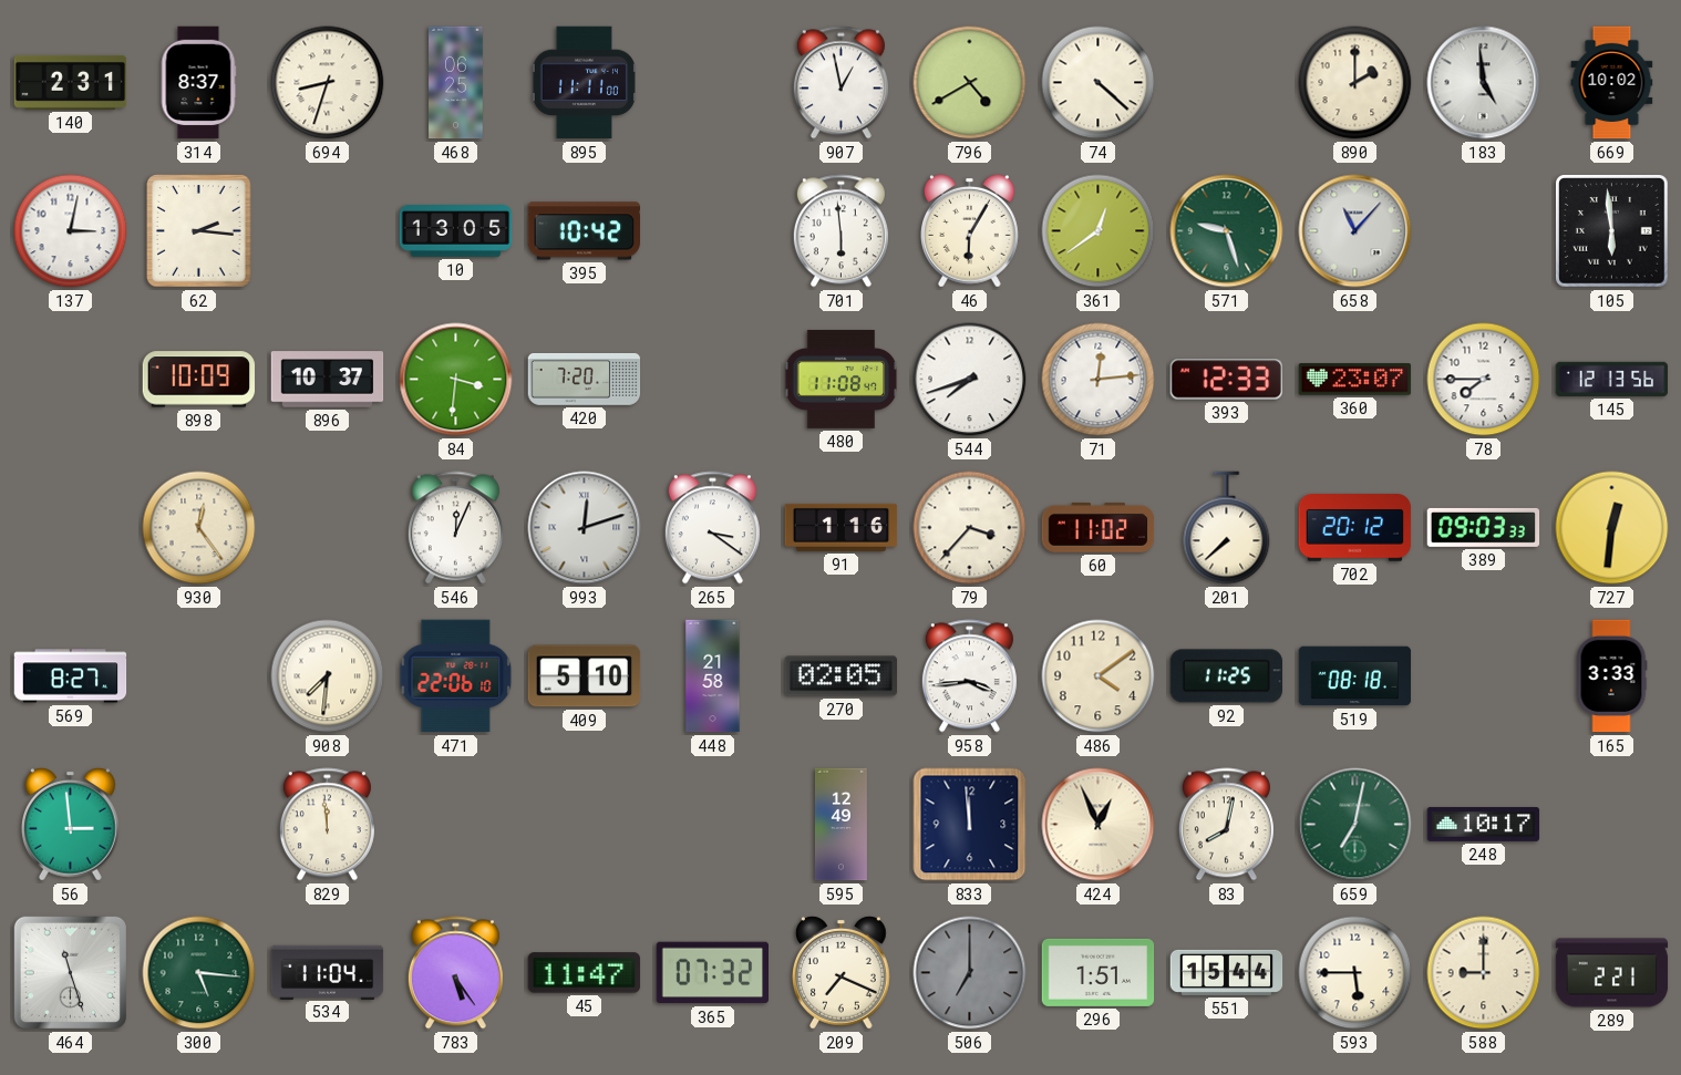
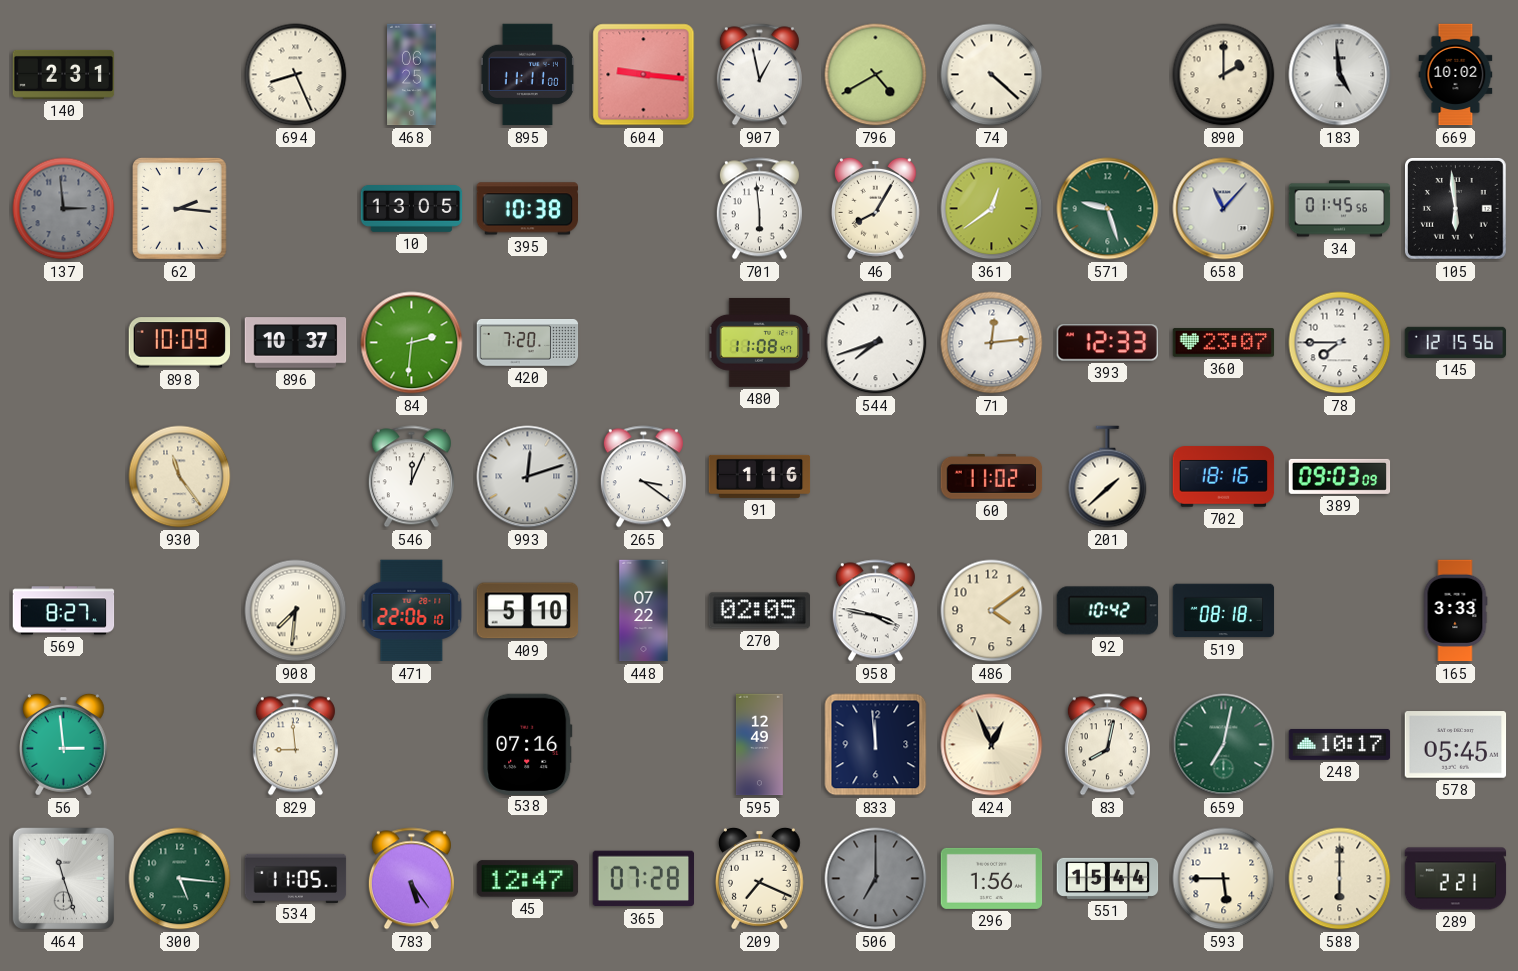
314: 8:37 -> none (198, 83)
694: 8:33 -> 8:26 (296, 75)
604: none -> 9:16 (644, 75)
137: 3:02 -> 2:59 (64, 209)
137 dial: white -> grey (64, 209)
395: 10:42 -> 10:38 (528, 209)
46: 6:05 -> 8:05 (876, 209)
34: none -> 01:45 (1340, 209)
84: 3:31 -> 2:31 (412, 343)
145: 12:13 -> 12:15 (1456, 342)
930: 12:24 -> 11:24 (180, 477)
79: 3:37 -> none (970, 528)
201: 7:38 -> 1:38 (1108, 477)
702: 20:12 -> 18:16 (1224, 477)
389: 09:03:33 -> 09:03:09 (1340, 476)
727: 12:31 -> none (1612, 528)
448: 21:58 -> 07:22 (644, 611)
958: 3:44 -> 3:47 (875, 611)
92: 11:25 -> 10:42 (1108, 611)
829: 11:59 -> 8:59 (295, 745)
538: none -> 07:16 (528, 744)
578: none -> 05:45 (1456, 745)
534: 11:04 -> 11:05 (296, 878)
45: 11:47 -> 12:47 (528, 879)
365: 07:32 -> 07:28 (644, 879)
296: 1:51 -> 1:56 (992, 878)
588: 9:00 -> 6:00 (1340, 879)
